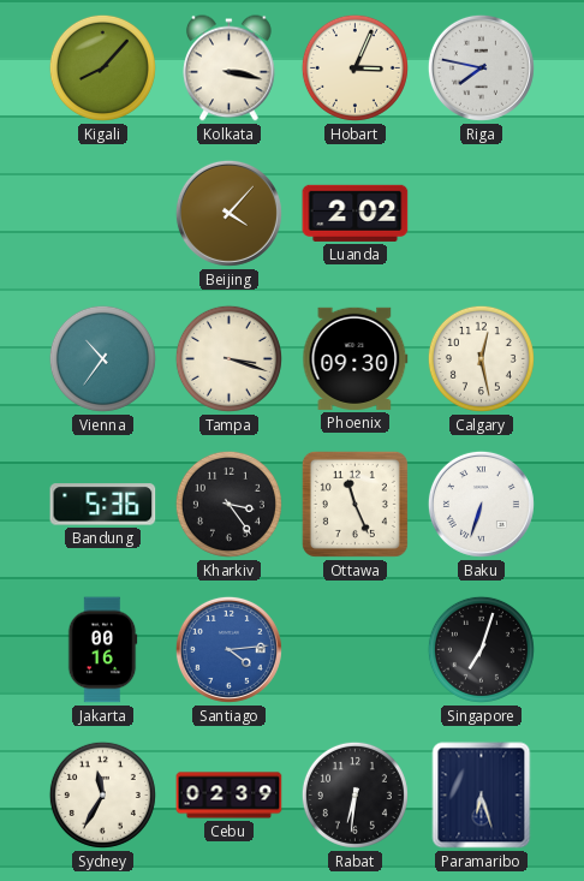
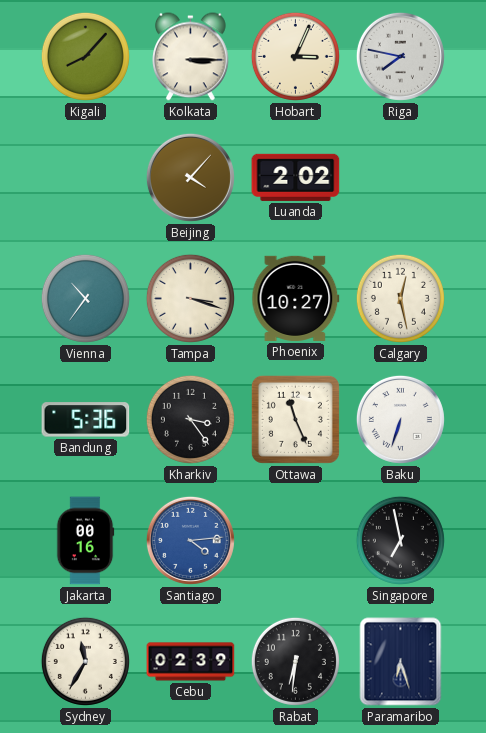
Kolkata: 3:17 -> 3:15 (191, 57)
Phoenix: 09:30 -> 10:27 (296, 298)
Singapore: 7:03 -> 6:58 (400, 540)
